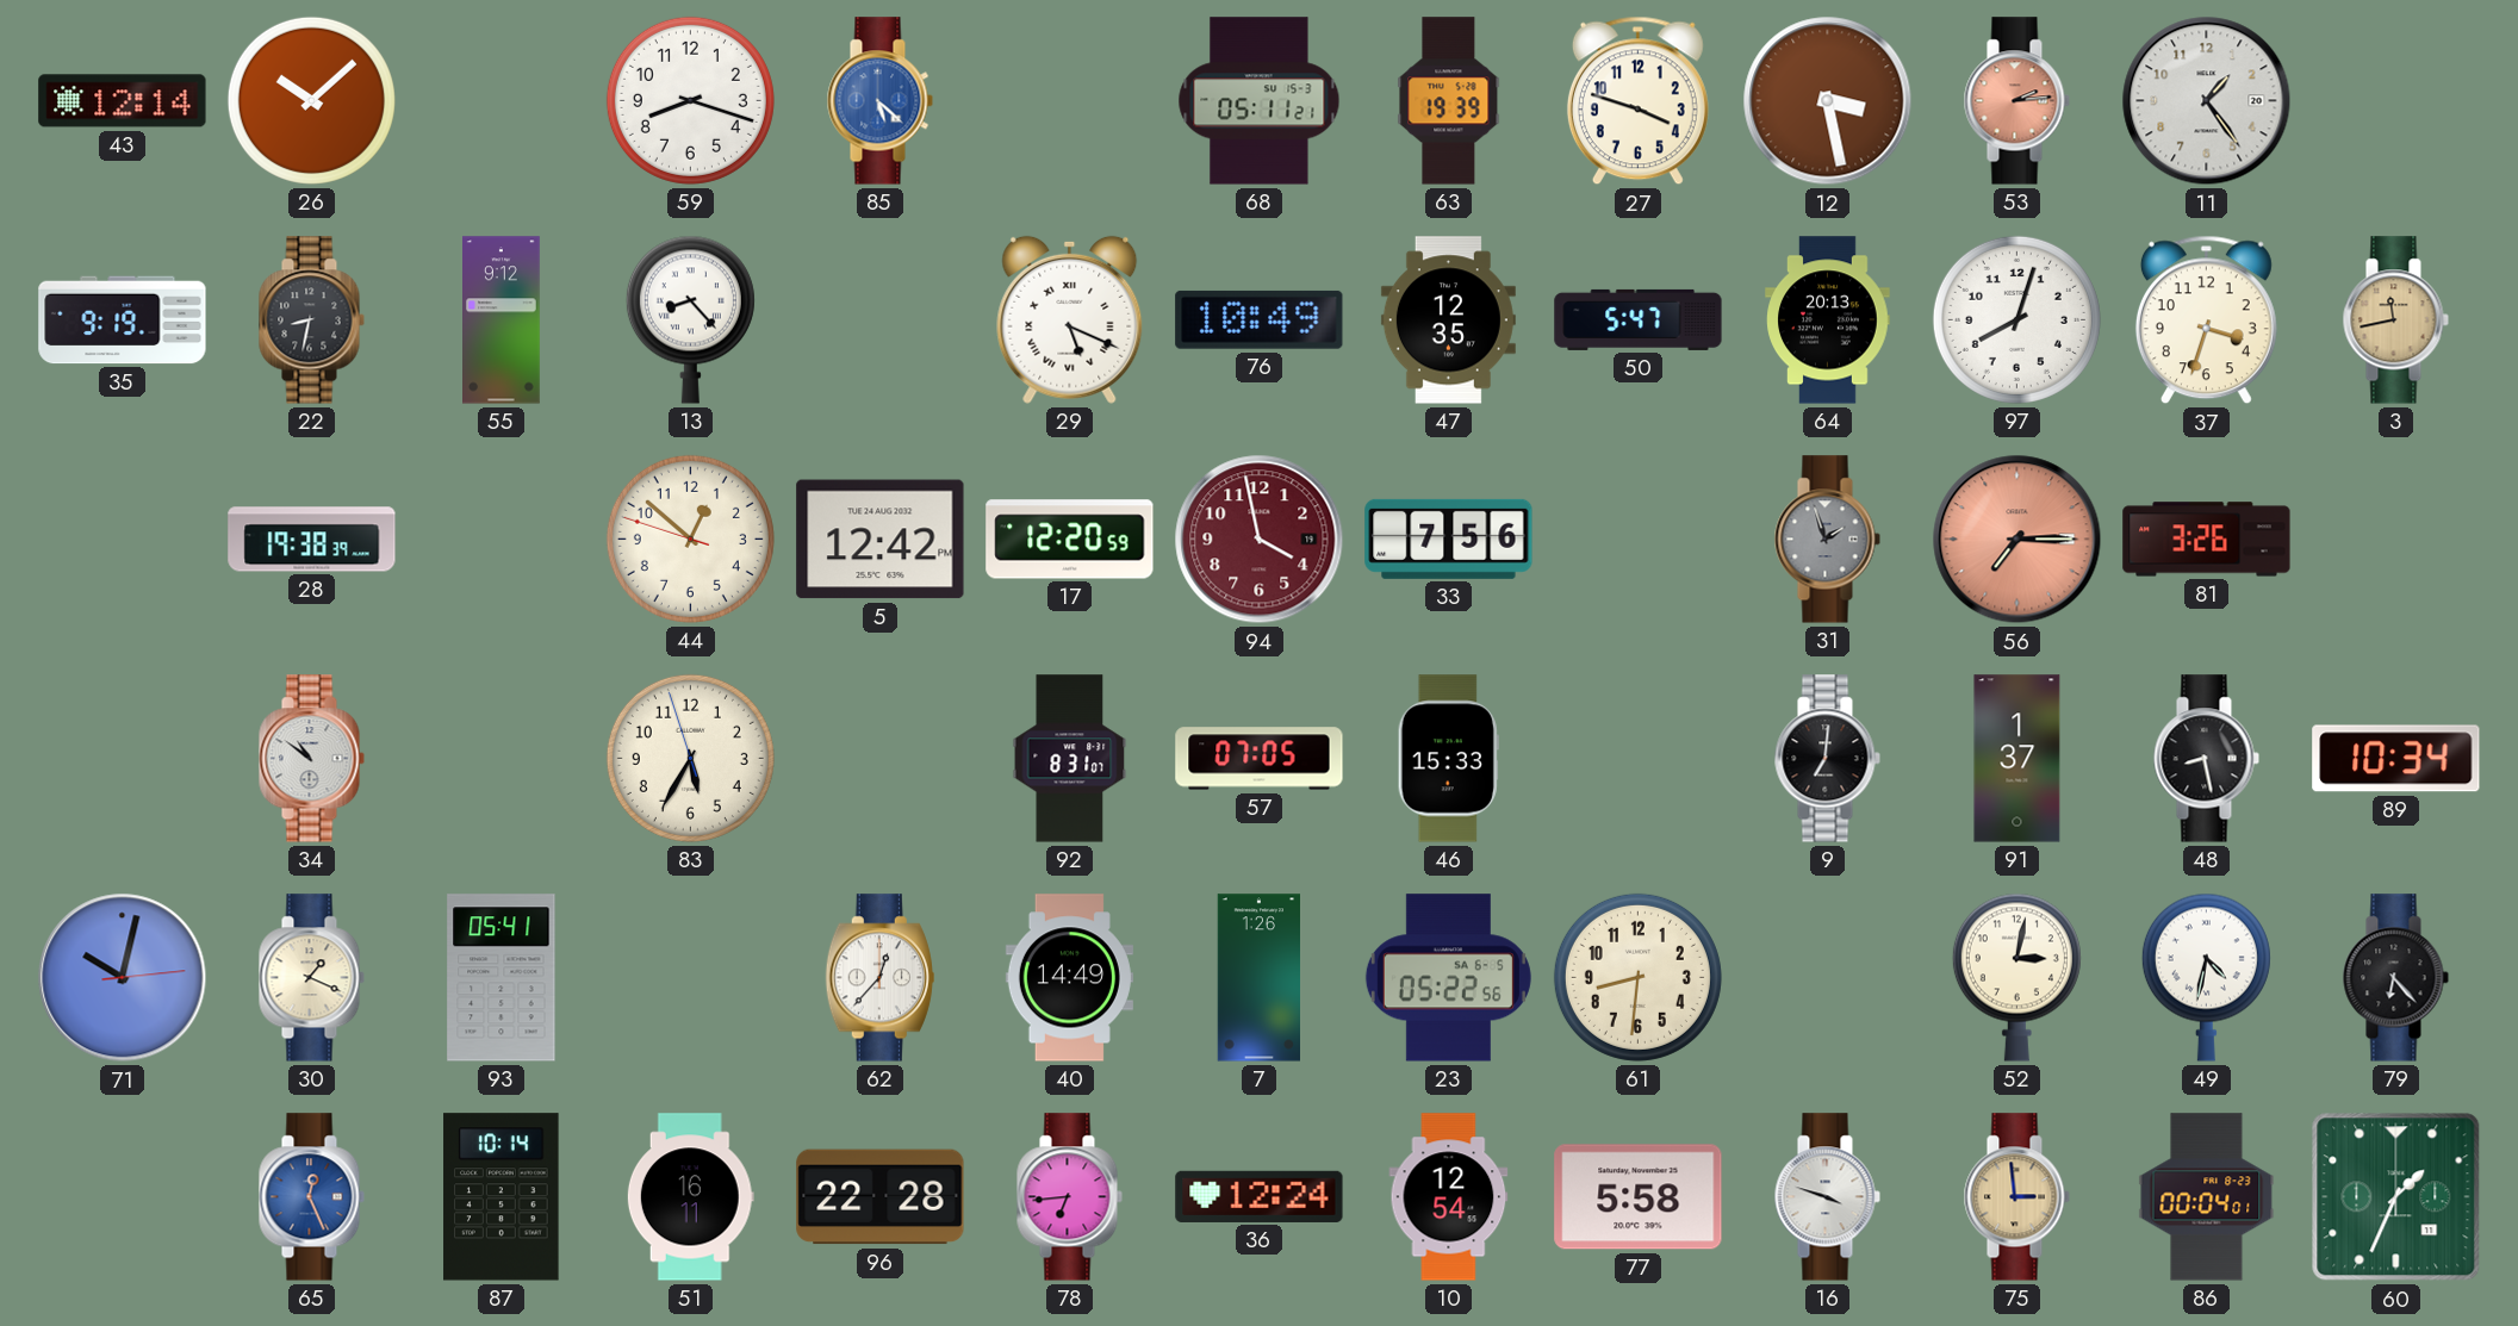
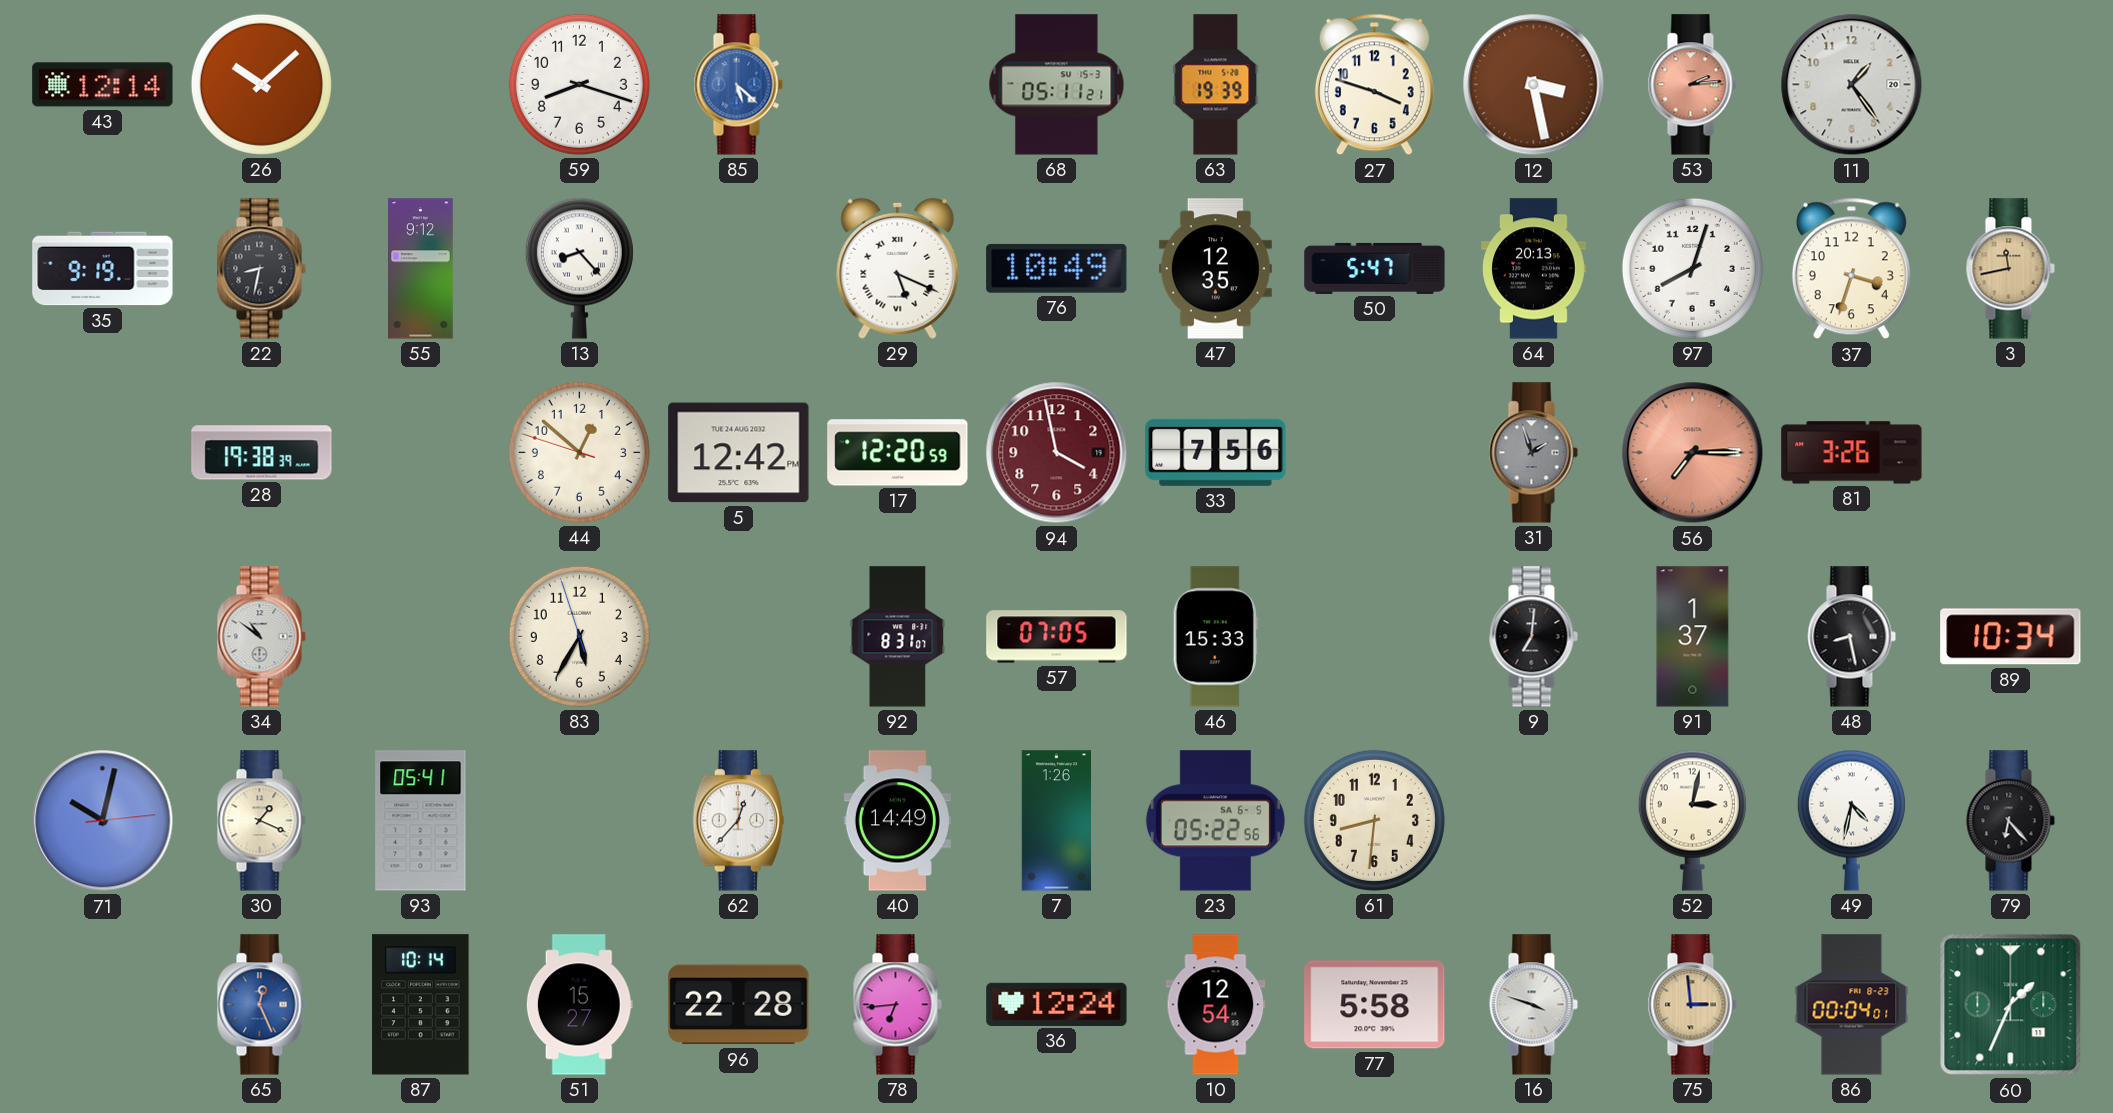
51: 16:11 -> 15:27 (579, 1005)
